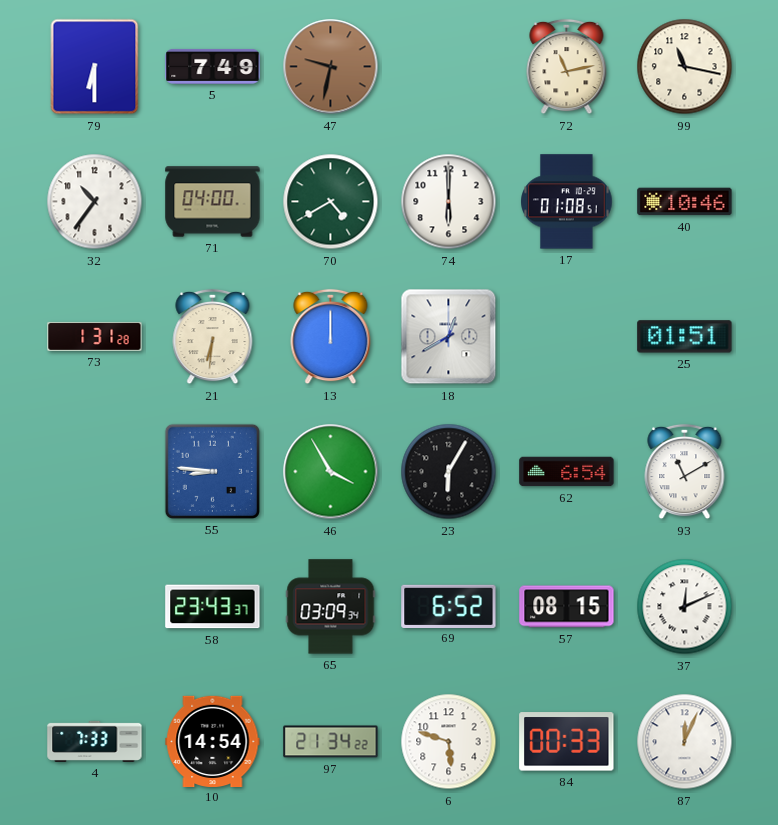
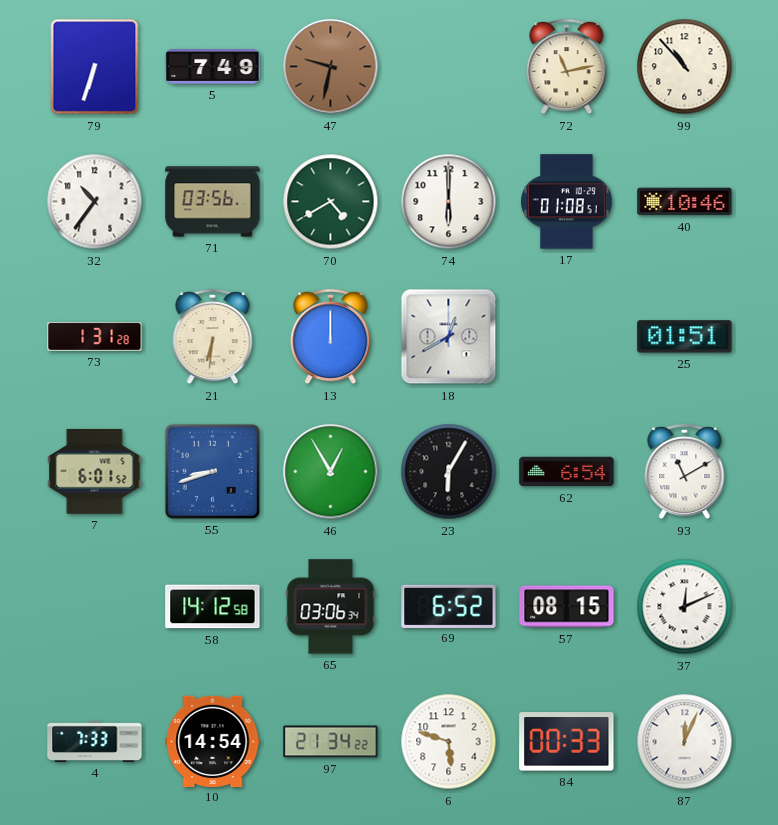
79: 6:30 -> 6:33 (95, 67)
99: 11:17 -> 10:53 (685, 67)
71: 04:00 -> 03:56 (213, 202)
7: none -> 6:01 (95, 471)
55: 8:46 -> 8:42 (212, 471)
46: 3:55 -> 12:55 (331, 472)
58: 23:43 -> 14:12 (213, 607)
65: 03:09 -> 03:06 (331, 607)
